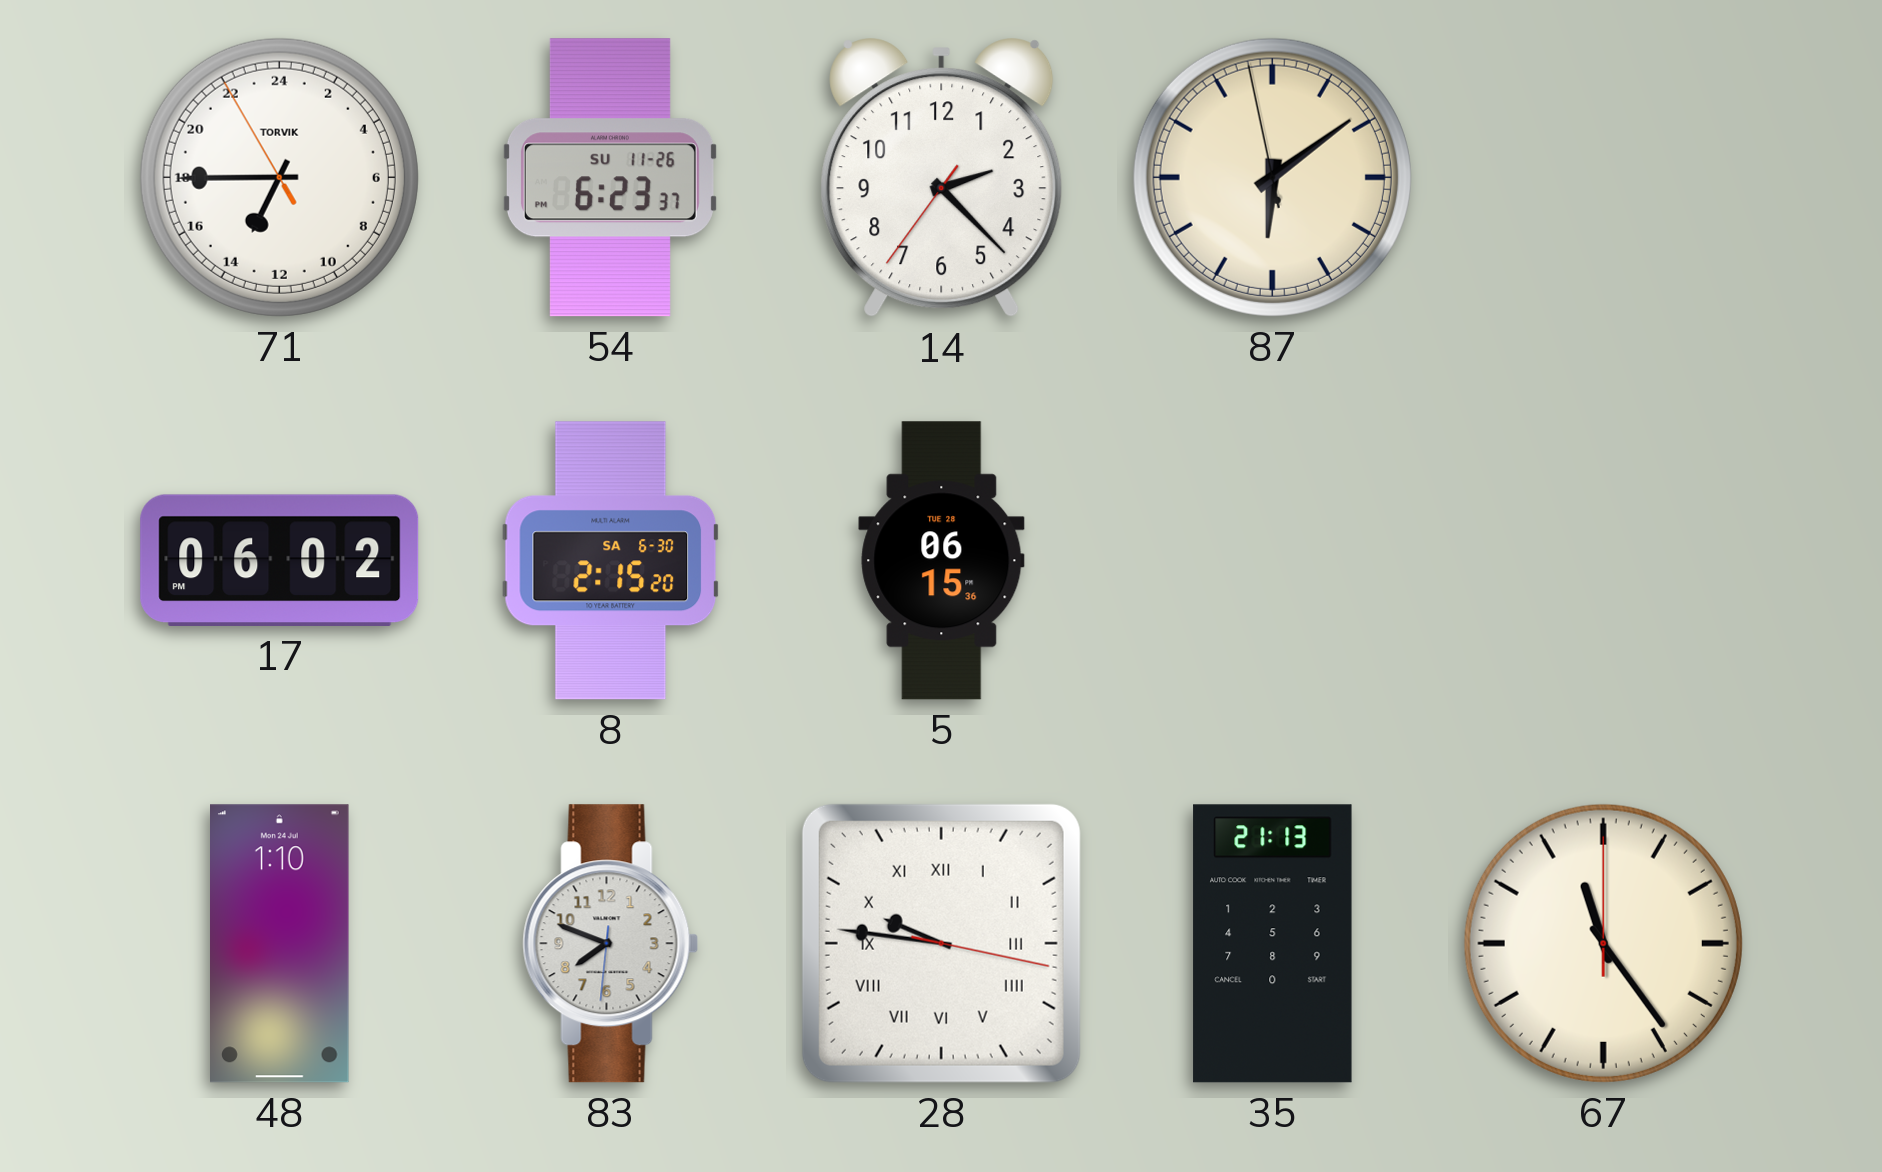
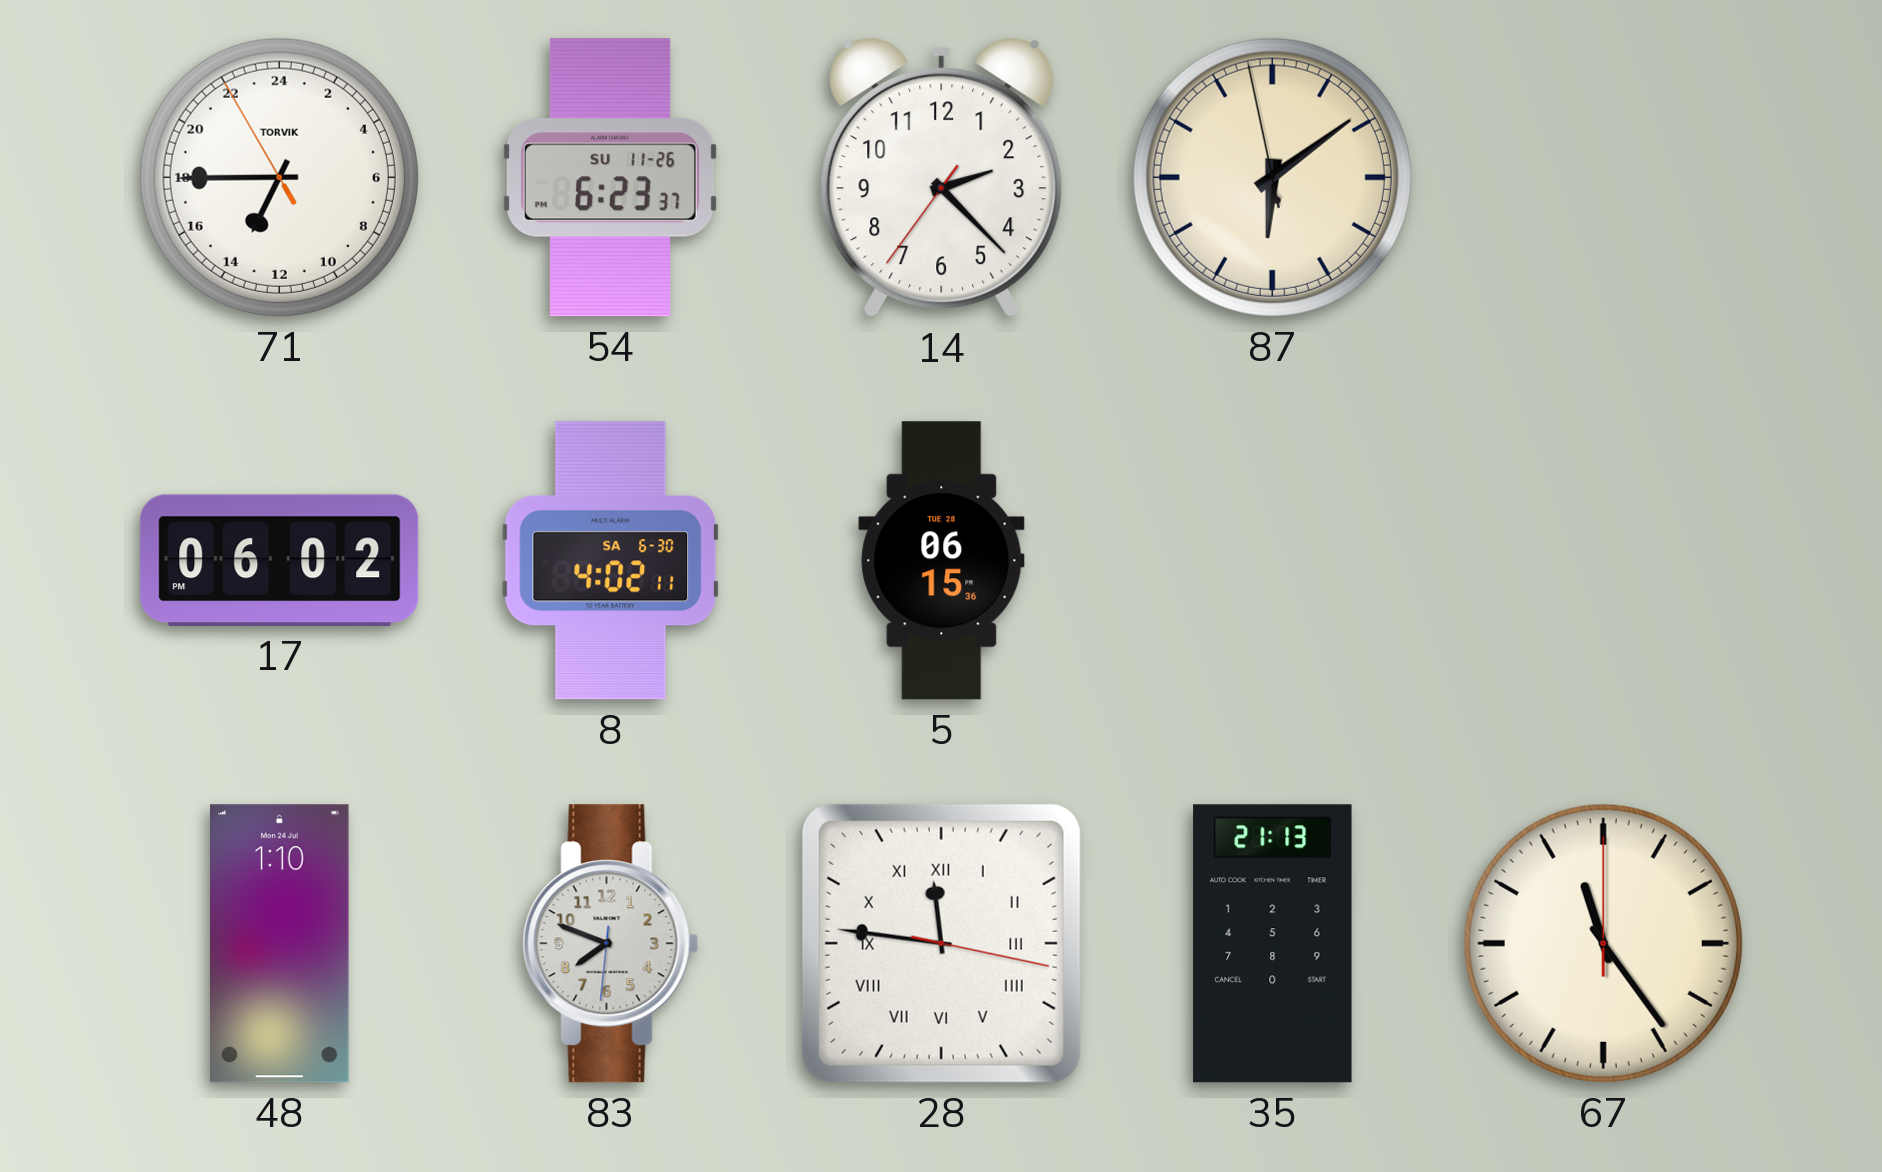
8: 2:15 -> 4:02 (611, 561)
28: 9:46 -> 11:46 (941, 943)
